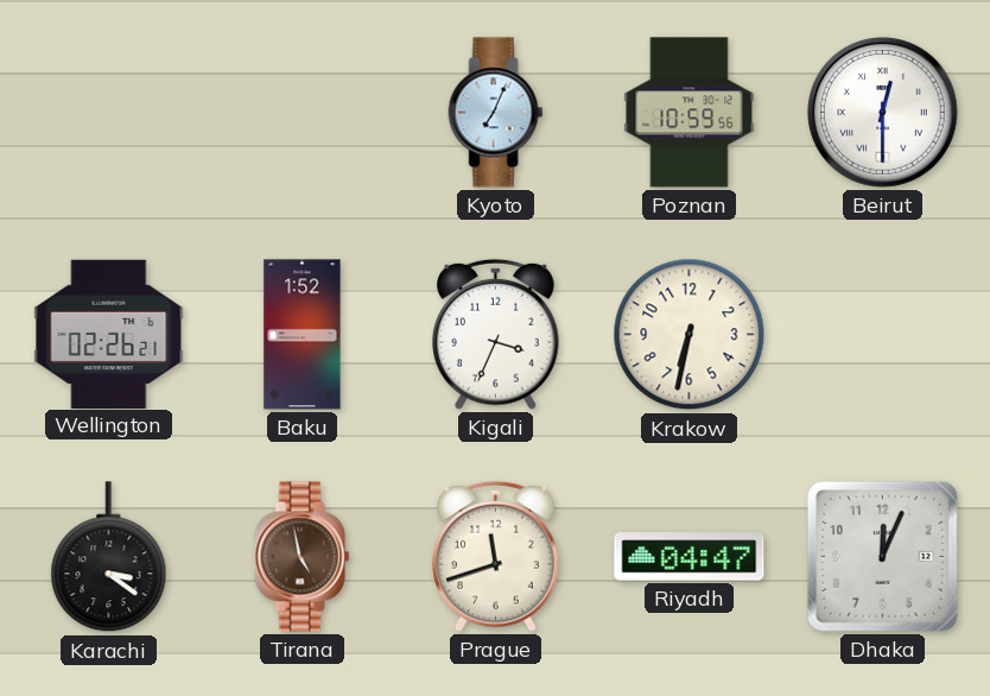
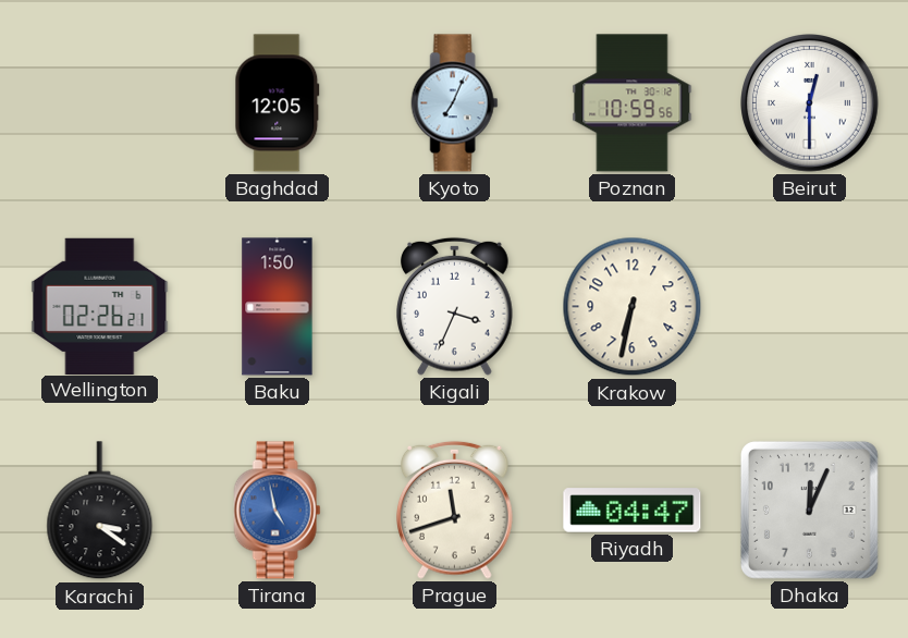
Baghdad: none -> 12:05 (278, 103)
Baku: 1:52 -> 1:50 (278, 307)
Tirana dial: brown -> blue (278, 511)
